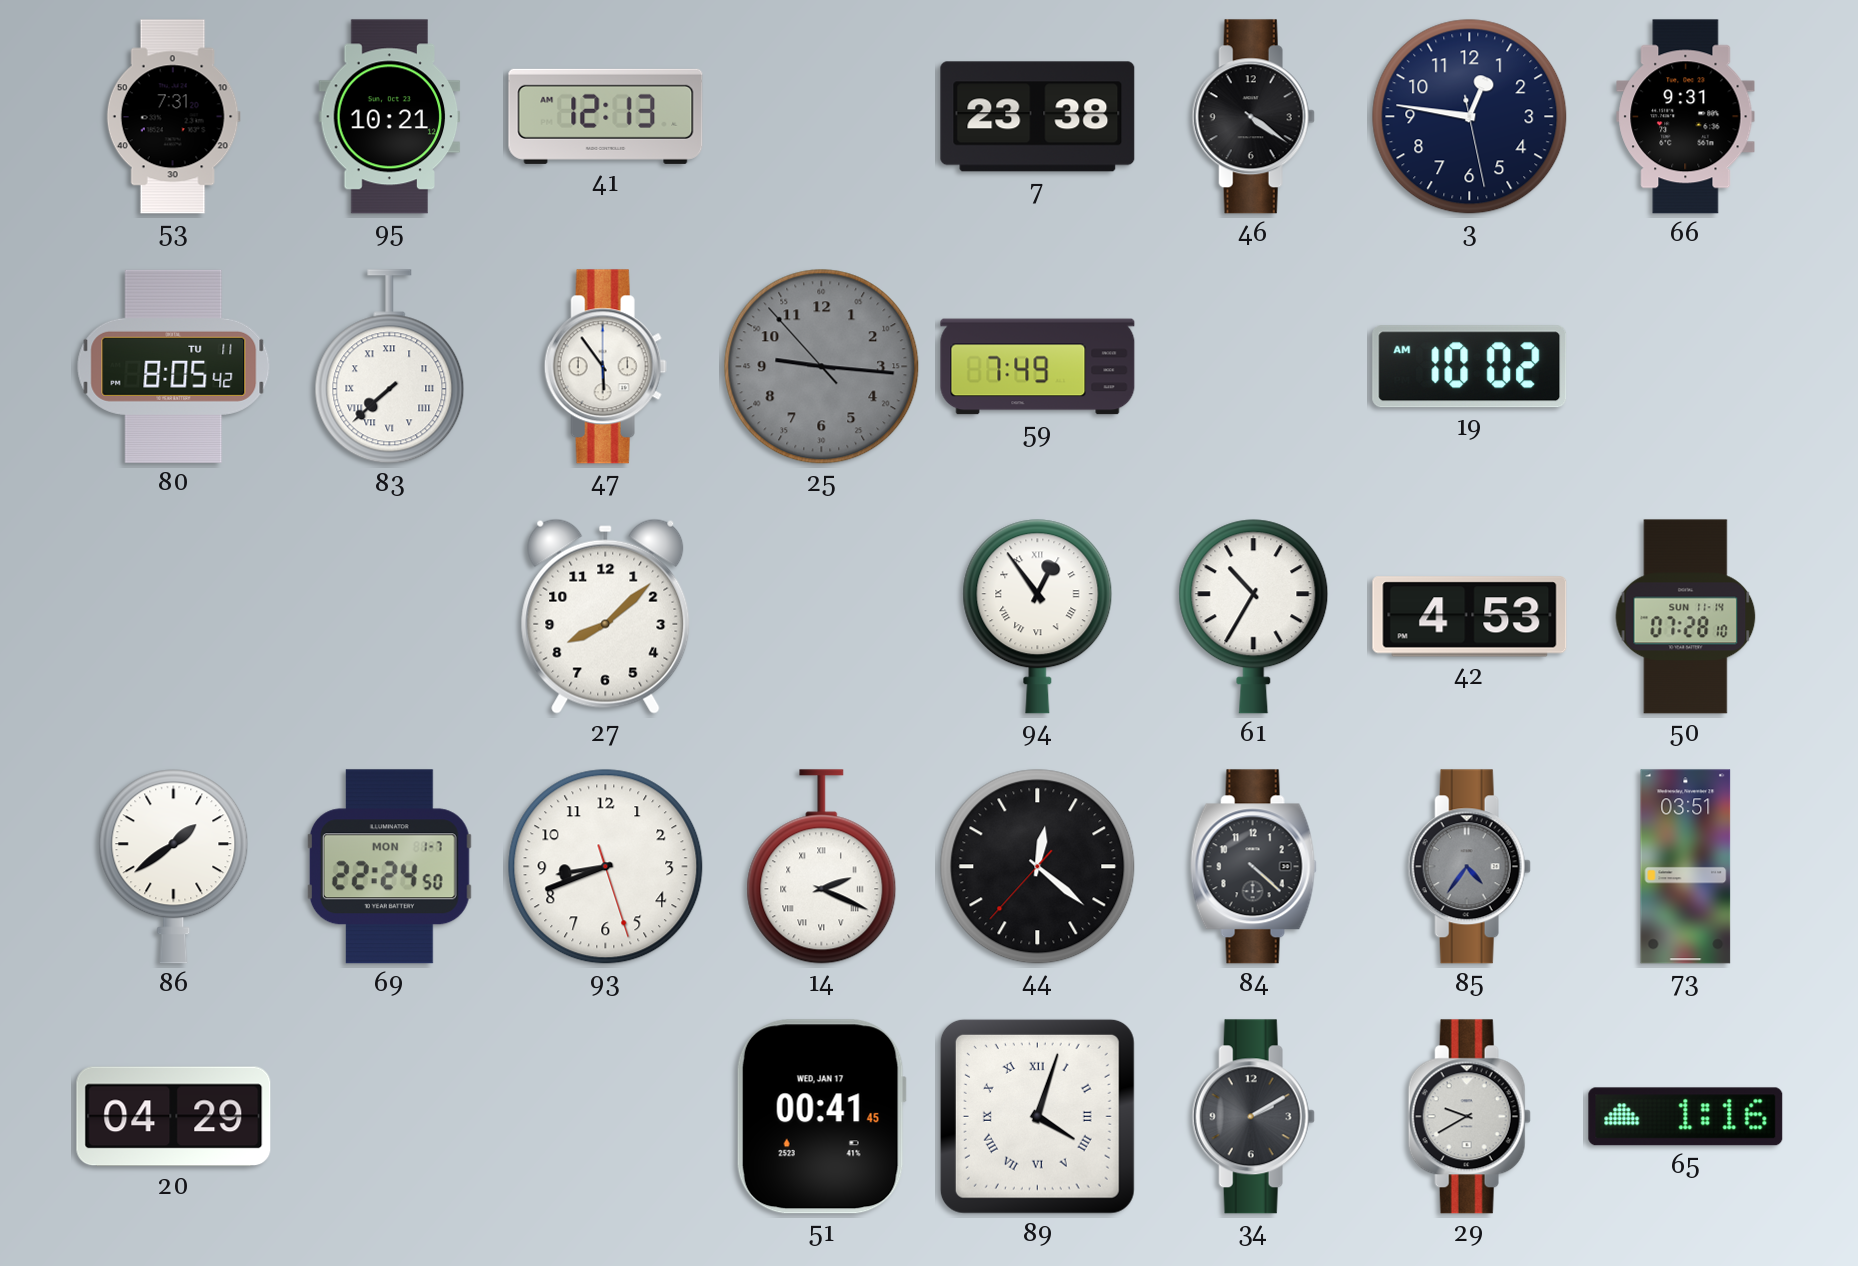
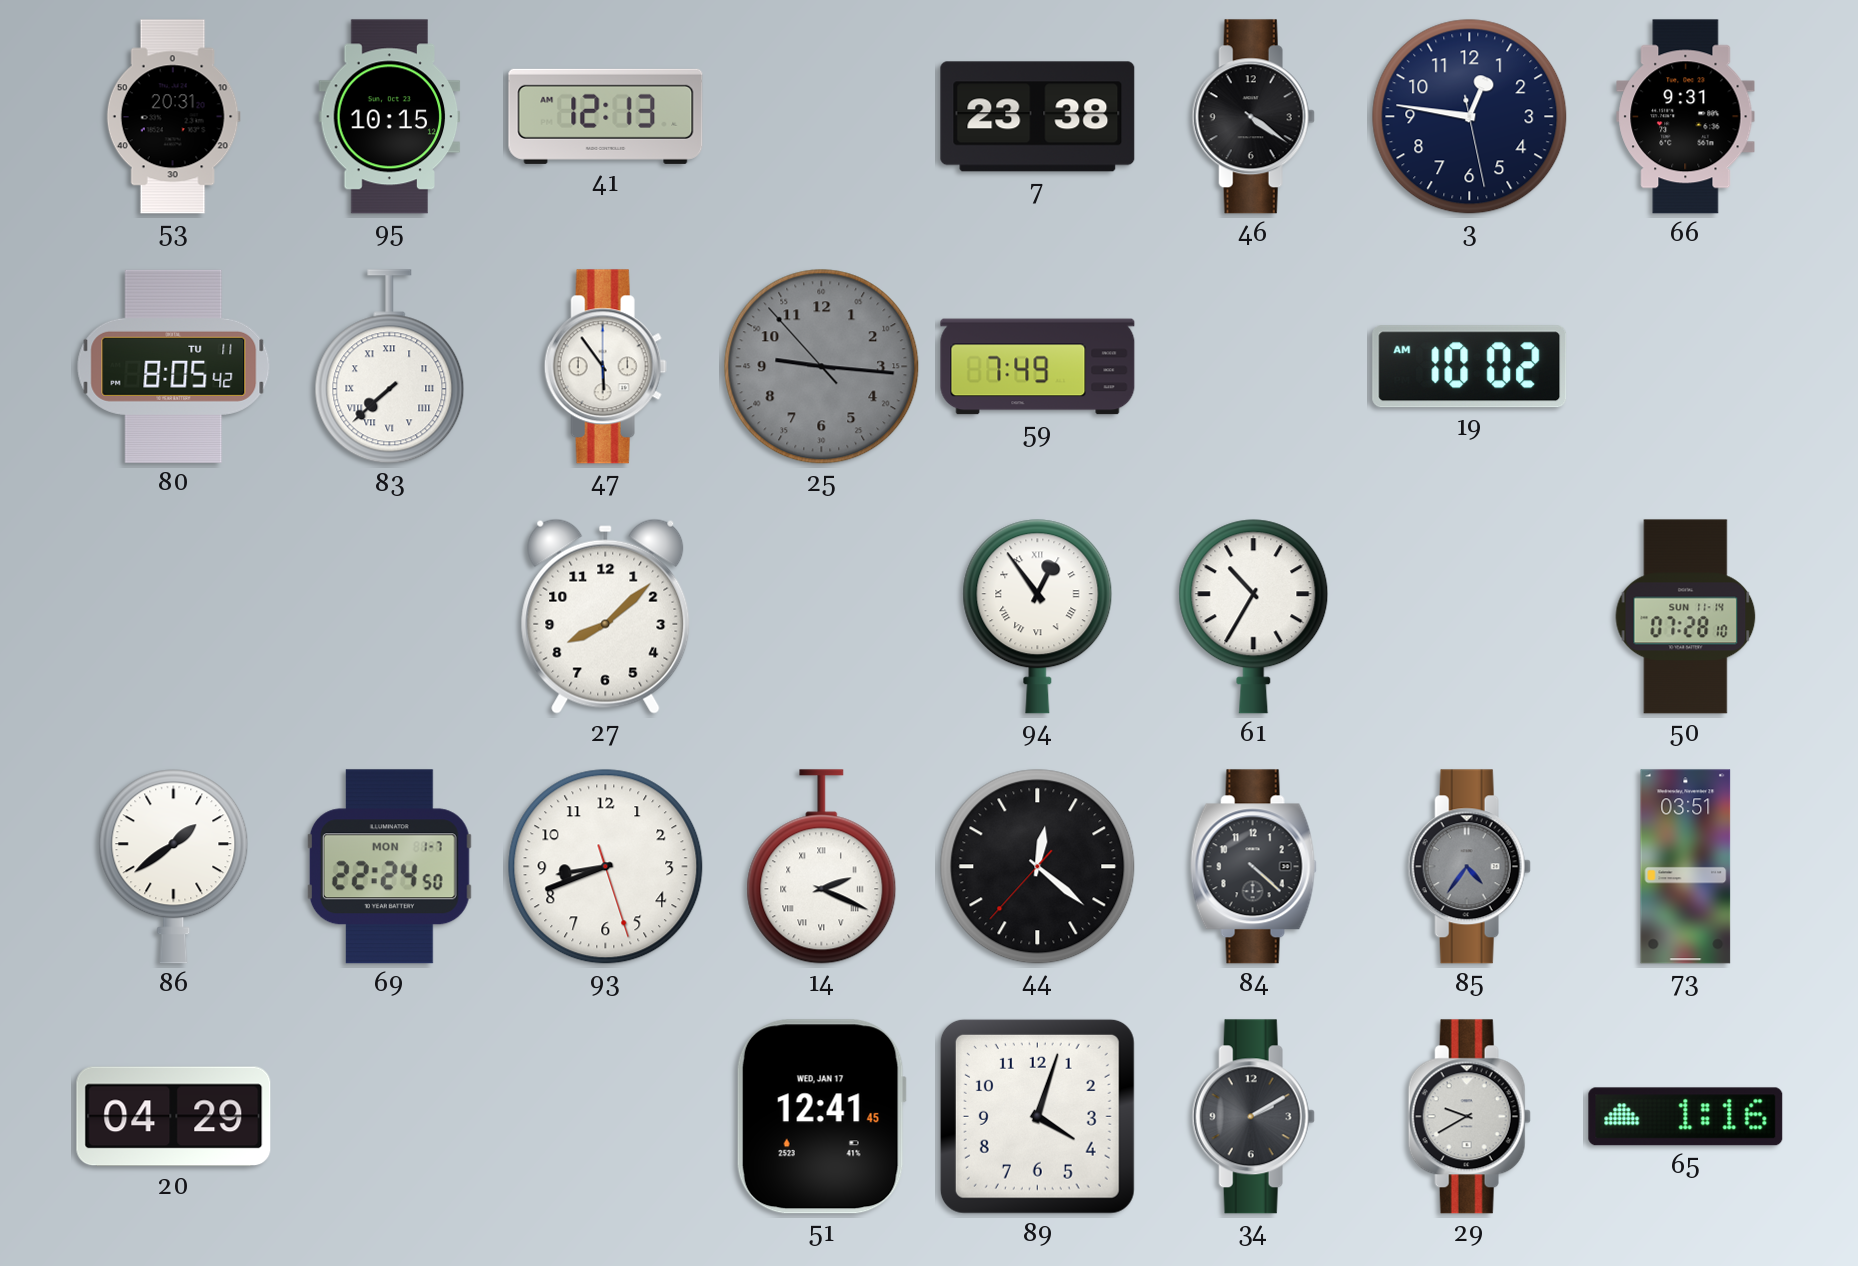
53: 7:31 -> 20:31 (173, 117)
95: 10:21 -> 10:15 (390, 117)
42: 4:53 -> none (1470, 617)
51: 00:41 -> 12:41 (821, 1117)
89 numerals: Roman -> Arabic (1037, 1116)
